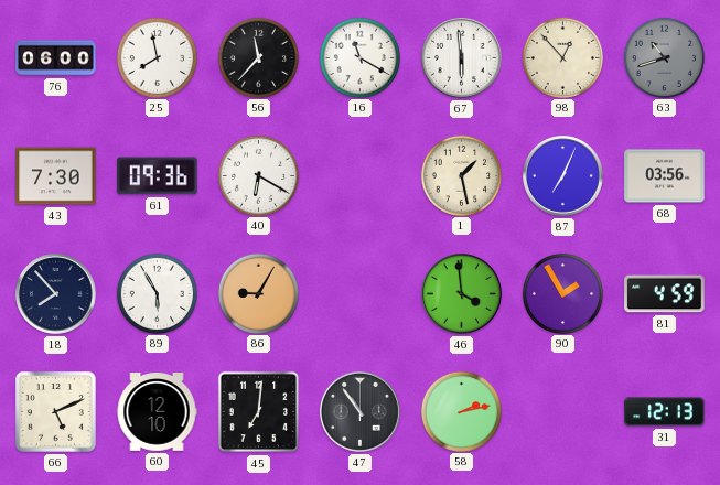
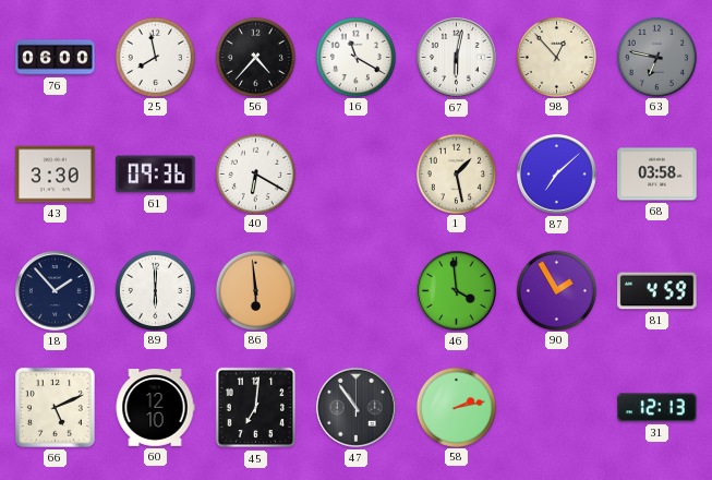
56: 11:37 -> 4:37 (255, 57)
67: 5:59 -> 6:02 (457, 58)
63: 10:42 -> 6:47 (656, 57)
43: 7:30 -> 3:30 (56, 175)
87: 7:04 -> 7:08 (557, 175)
68: 03:56 -> 03:58 (657, 175)
18: 7:53 -> 1:53 (56, 291)
89: 5:55 -> 6:00 (155, 290)
86: 9:05 -> 5:59 (255, 290)
